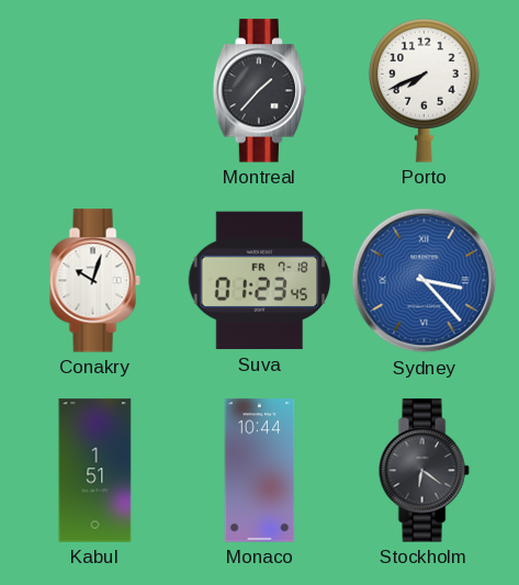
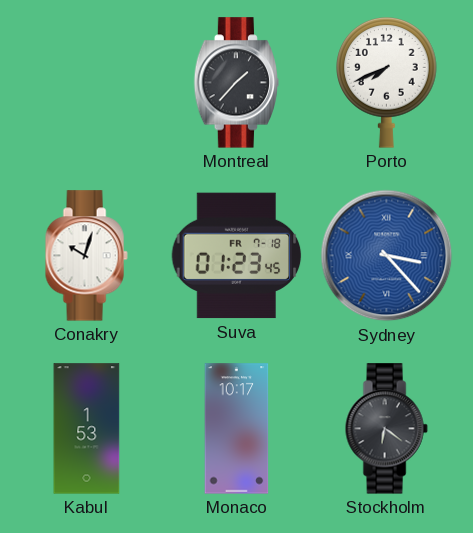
Kabul: 1:51 -> 1:53 (87, 429)
Monaco: 10:44 -> 10:17 (237, 429)
